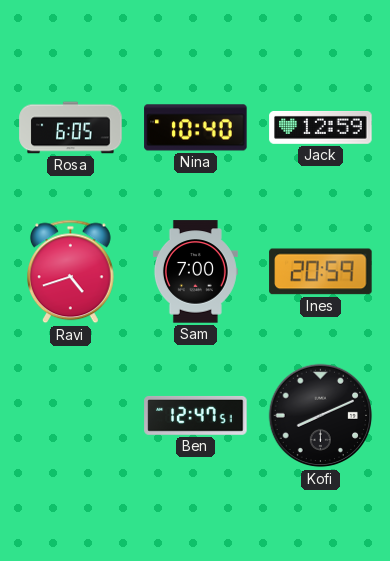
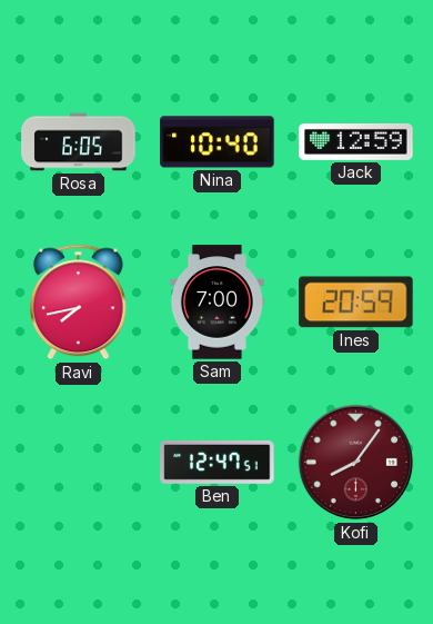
Ravi: 4:42 -> 7:43 (79, 303)
Kofi: 8:11 -> 8:06 (356, 463)
Kofi dial: black -> burgundy (356, 463)
